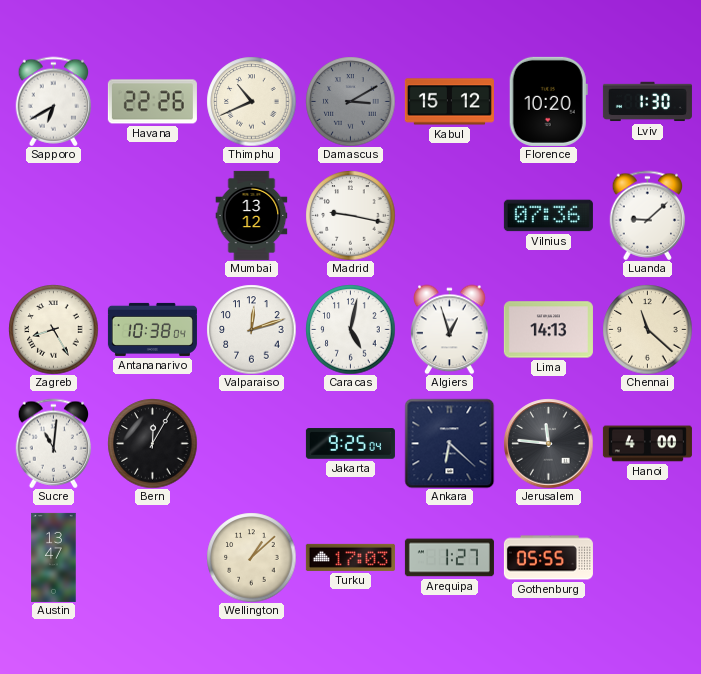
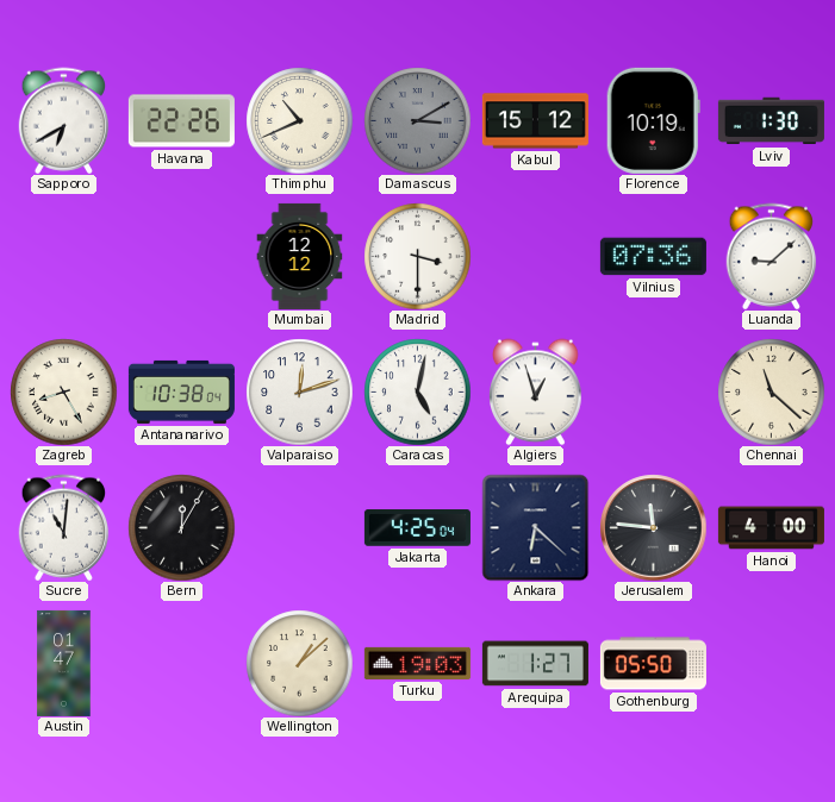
Florence: 10:20 -> 10:19 (653, 120)
Mumbai: 13:12 -> 12:12 (300, 256)
Madrid: 9:17 -> 3:30 (417, 256)
Lima: 14:13 -> none (548, 330)
Jakarta: 9:25 -> 4:25 (417, 528)
Austin: 13:47 -> 01:47 (64, 663)
Turku: 17:03 -> 19:03 (417, 663)
Gothenburg: 05:55 -> 05:50 (653, 664)
